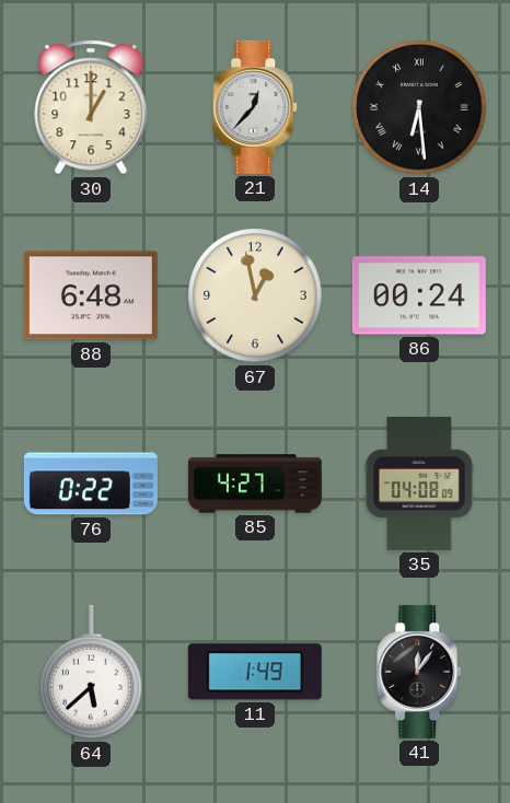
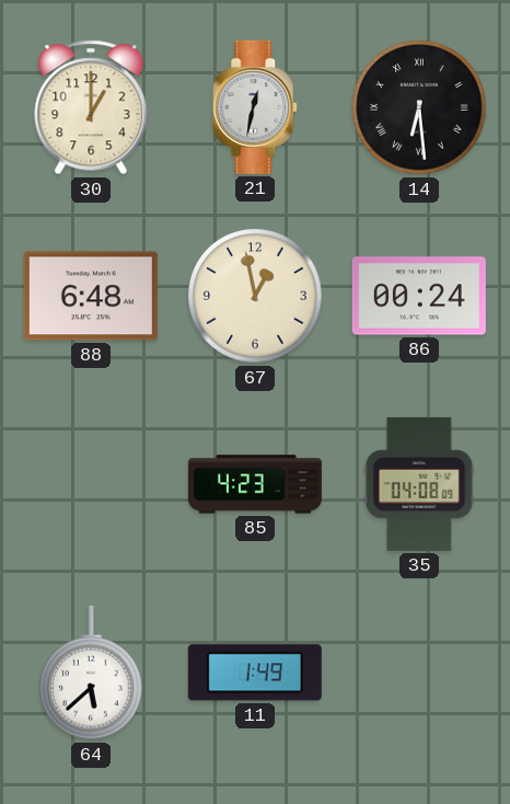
21: 12:37 -> 12:32 (256, 107)
76: 0:22 -> none (91, 484)
85: 4:27 -> 4:23 (255, 484)
41: 12:06 -> none (420, 672)
